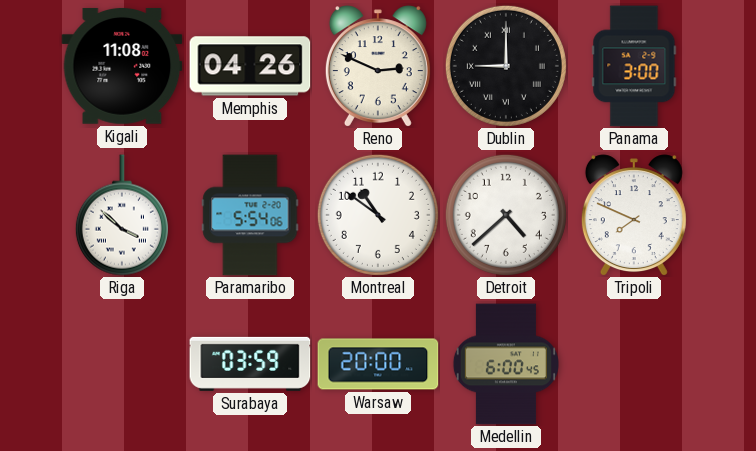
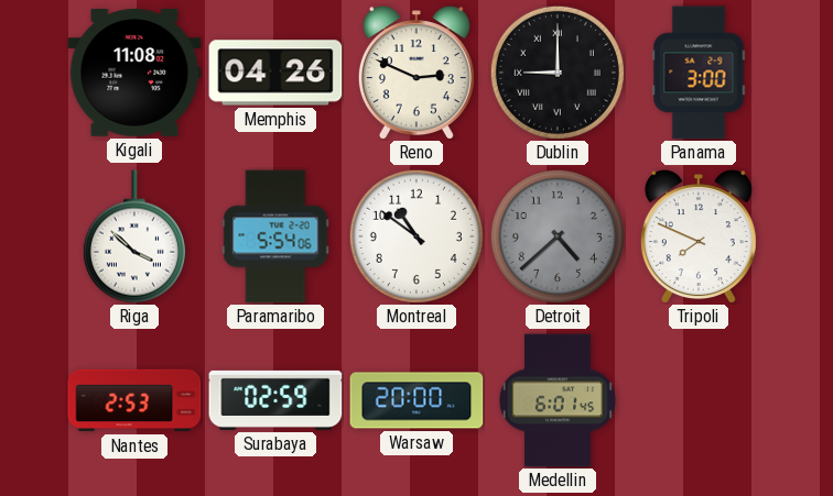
Detroit dial: white -> grey (558, 236)
Nantes: none -> 2:53 (134, 400)
Surabaya: 03:59 -> 02:59 (275, 400)
Medellin: 6:00 -> 6:01 (558, 400)
